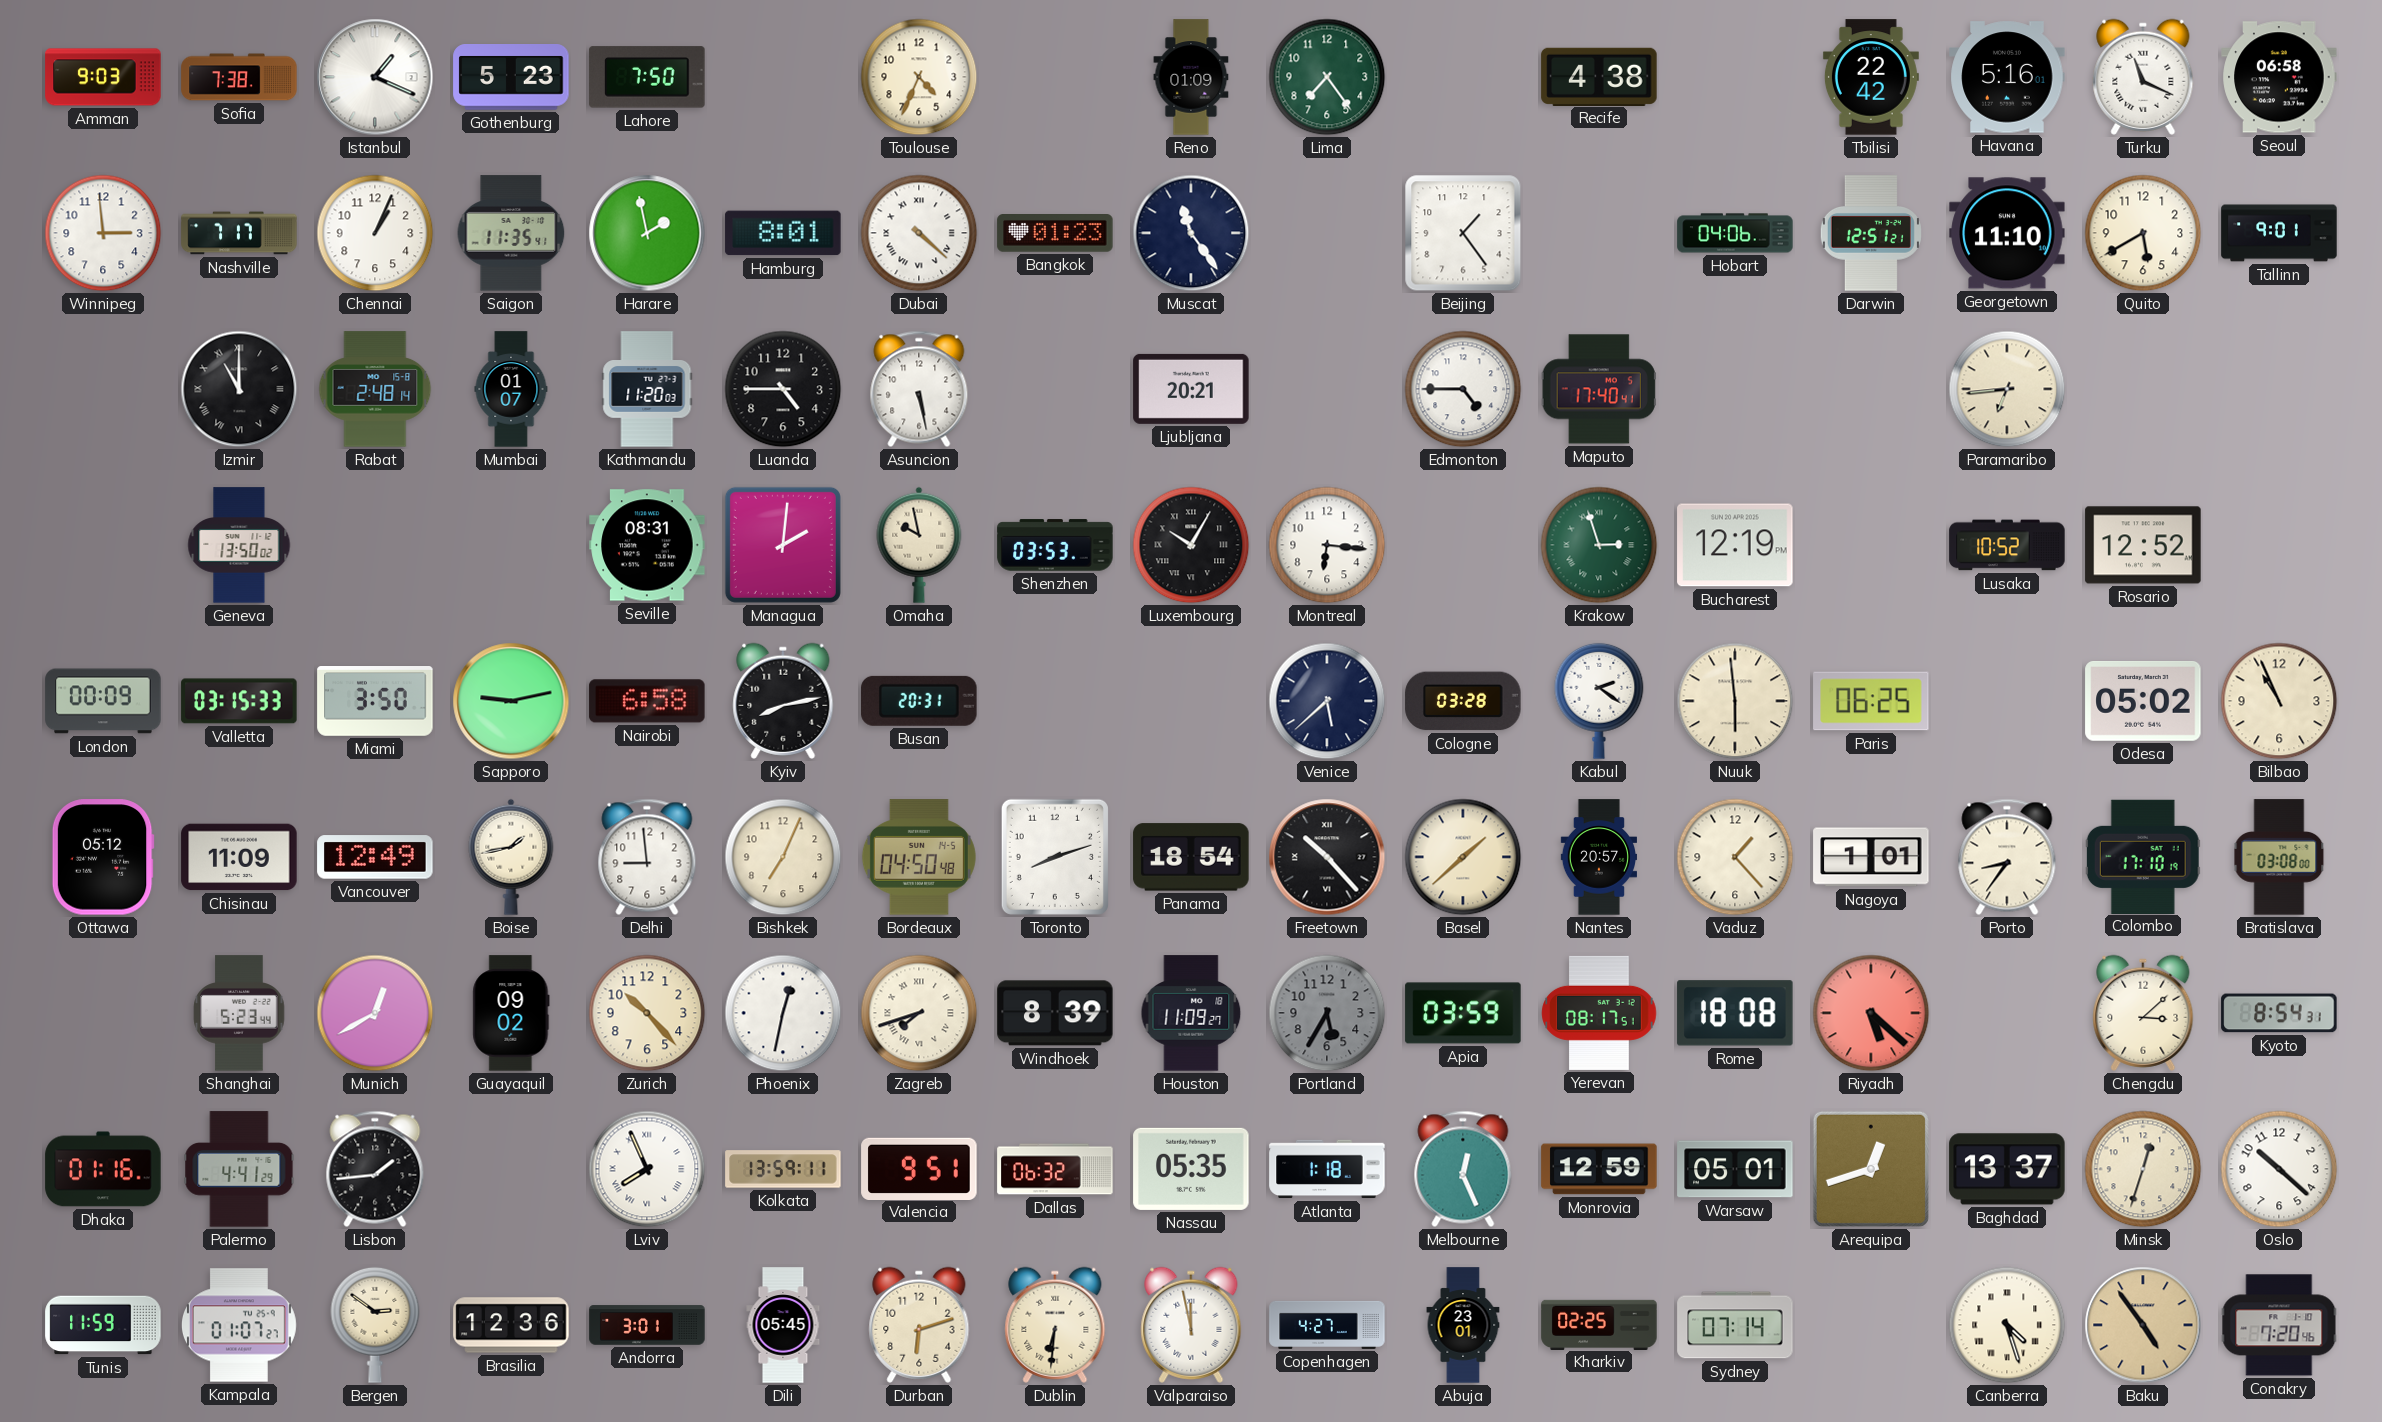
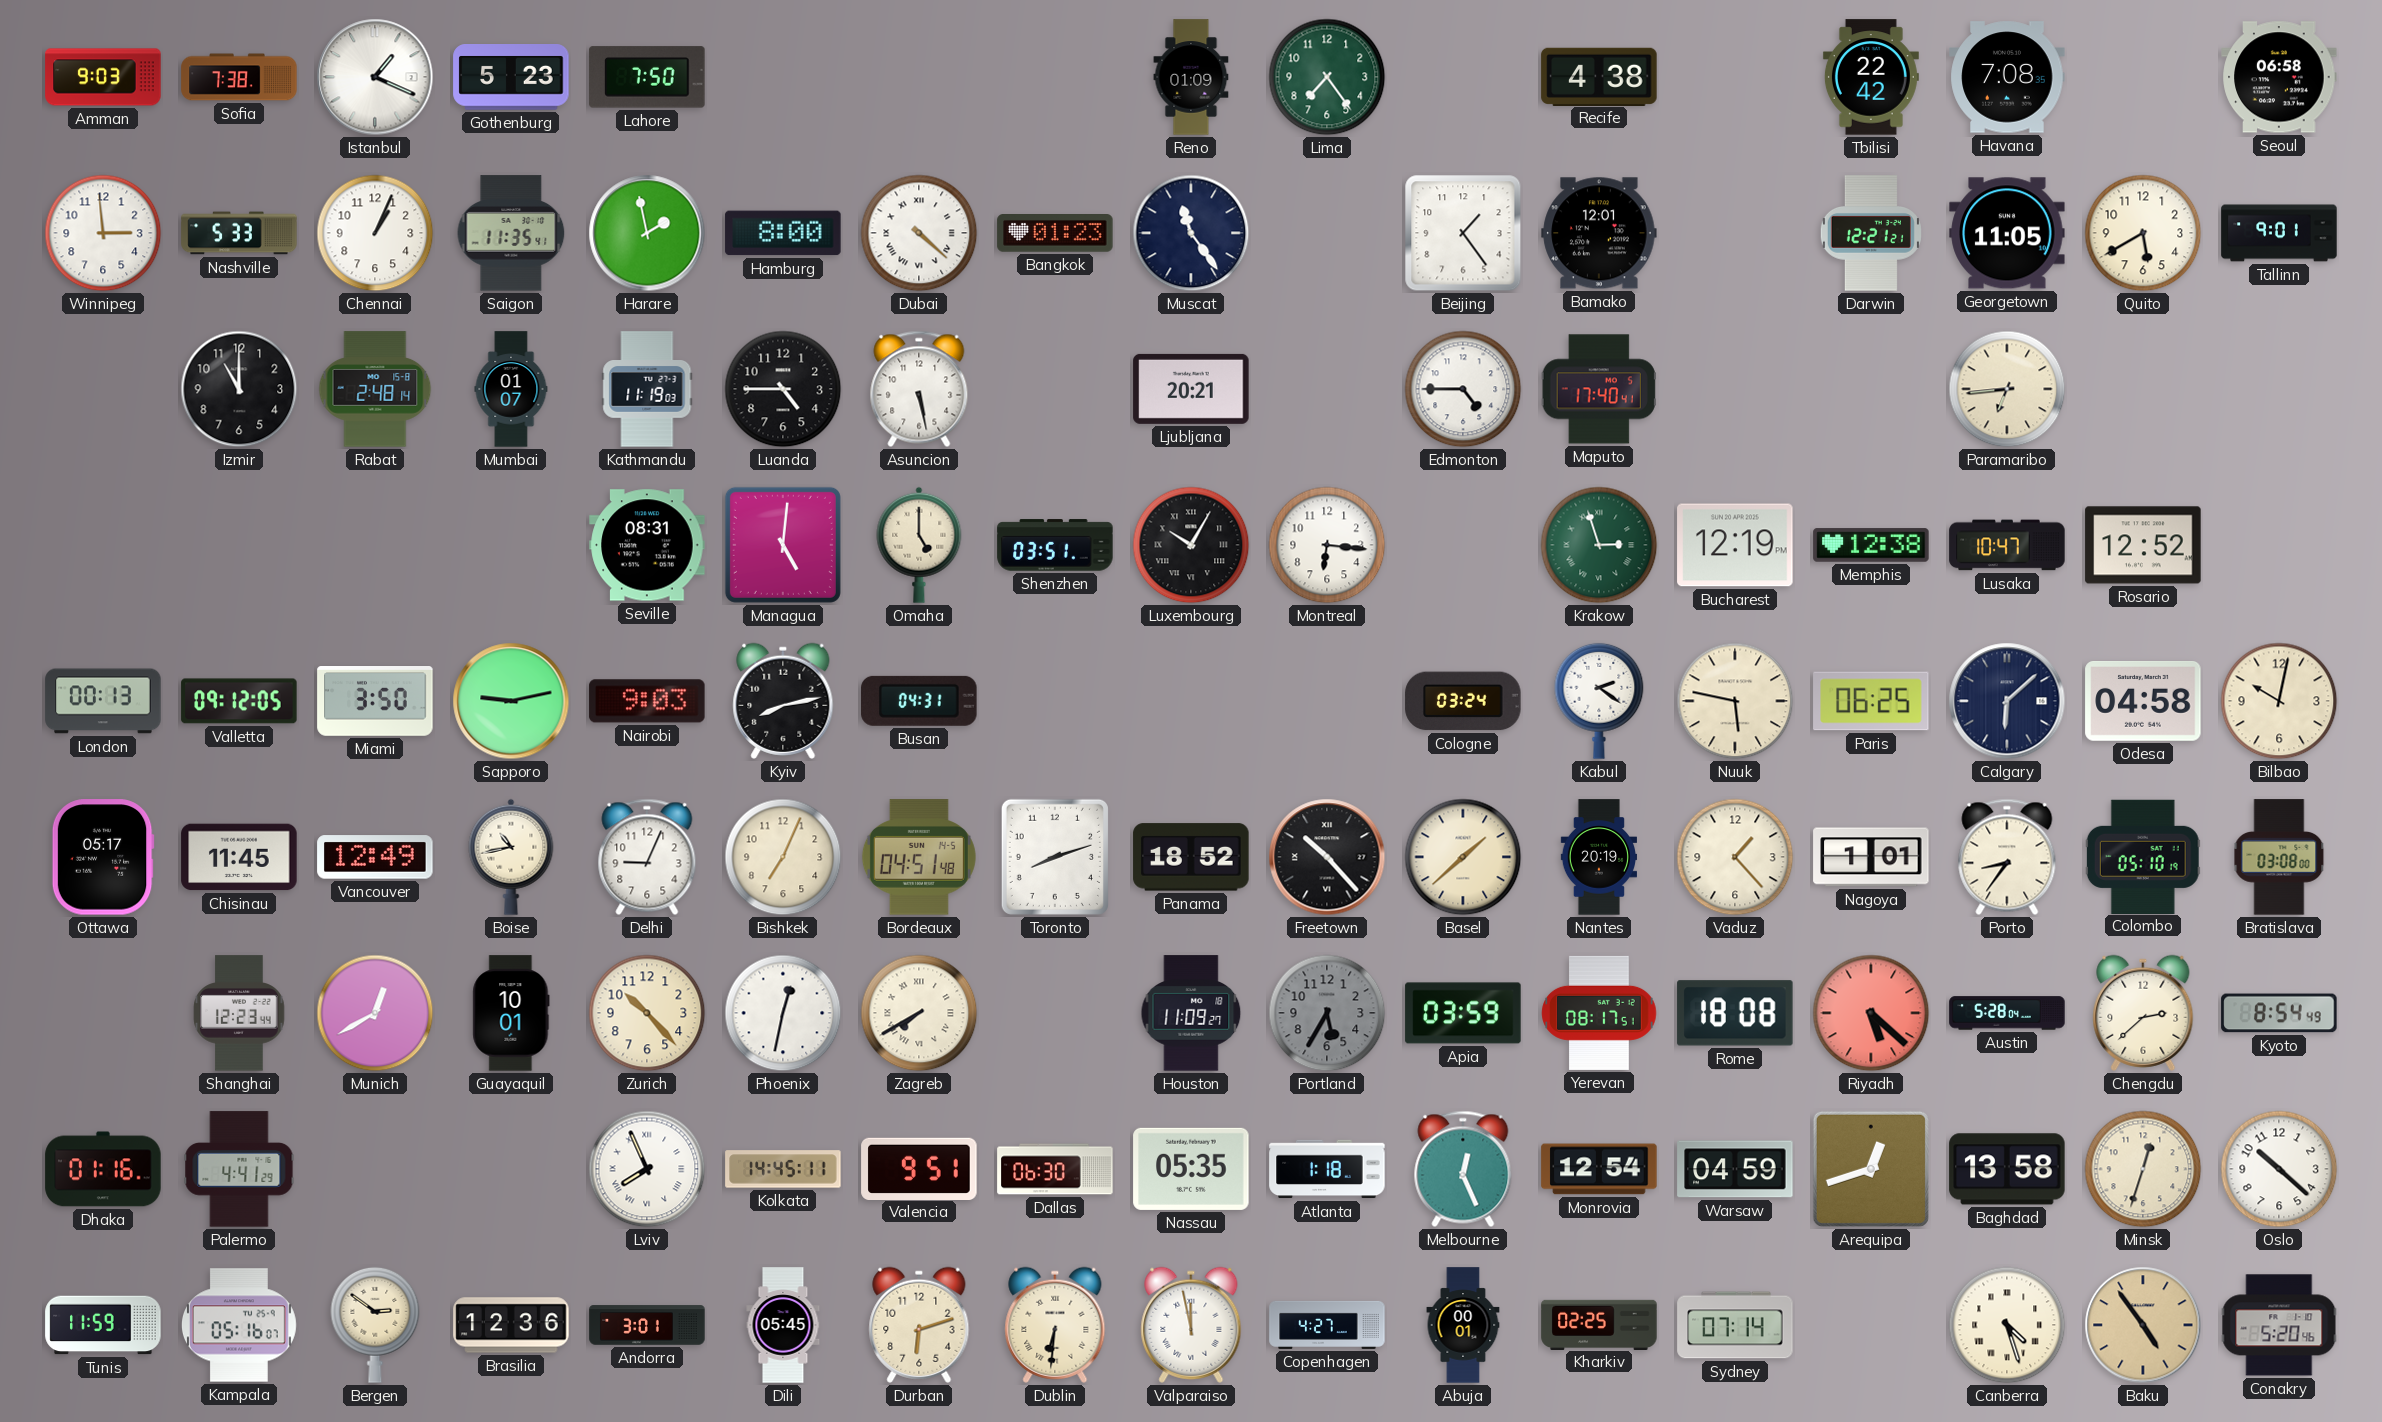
Toulouse: 4:34 -> none (919, 77)
Havana: 5:16 -> 7:08 (2007, 77)
Turku: 11:19 -> none (2143, 77)
Nashville: 7:17 -> 5:33 (239, 233)
Hamburg: 8:01 -> 8:00 (783, 233)
Bamako: none -> 12:01 (1599, 233)
Hobart: 04:06 -> none (1735, 233)
Darwin: 12:51 -> 12:21 (1871, 233)
Georgetown: 11:10 -> 11:05 (2007, 233)
Izmir numerals: Roman -> Arabic (239, 389)
Kathmandu: 11:20 -> 11:19 (647, 389)
Geneva: 13:50 -> none (239, 545)
Managua: 2:01 -> 5:01 (783, 545)
Omaha: 9:58 -> 5:00 (919, 545)
Shenzhen: 03:53 -> 03:51 (1055, 545)
Memphis: none -> 12:38 (1871, 545)
Lusaka: 10:52 -> 10:47 (2007, 545)
London: 00:09 -> 00:13 (103, 701)
Valletta: 03:15 -> 09:12 (239, 701)
Nairobi: 6:58 -> 9:03 (647, 701)
Busan: 20:31 -> 04:31 (919, 701)
Venice: 5:38 -> none (1327, 701)
Cologne: 03:28 -> 03:24 (1463, 701)
Nuuk: 5:59 -> 5:47 (1735, 701)
Calgary: none -> 6:08 (2007, 701)
Odesa: 05:02 -> 04:58 (2143, 702)
Bilbao: 10:56 -> 10:02 (2279, 701)
Ottawa: 05:12 -> 05:17 (103, 857)
Chisinau: 11:09 -> 11:45 (239, 857)
Boise: 1:43 -> 10:43 (511, 857)
Delhi: 8:59 -> 9:04 (647, 857)
Bordeaux: 04:50 -> 04:51 (919, 857)
Panama: 18:54 -> 18:52 (1191, 857)
Nantes: 20:57 -> 20:19 (1598, 857)
Colombo: 17:10 -> 05:10 (2143, 856)
Shanghai: 5:23 -> 12:23 (239, 1013)
Guayaquil: 09:02 -> 10:01 (511, 1013)
Zagreb: 7:42 -> 7:40 (919, 1013)
Windhoek: 8:39 -> none (1055, 1013)
Austin: none -> 5:28 (2007, 1013)
Chengdu: 3:08 -> 2:38 (2143, 1013)
Kyoto: 8:54:31 -> 8:54:49 (2279, 1013)
Lisbon: 1:44 -> none (375, 1169)
Kolkata: 13:59 -> 14:45 (783, 1169)
Dallas: 06:32 -> 06:30 (1055, 1169)
Monrovia: 12:59 -> 12:54 (1599, 1169)
Warsaw: 05:01 -> 04:59 (1735, 1169)
Baghdad: 13:37 -> 13:58 (2007, 1169)
Kampala: 01:07 -> 05:16 (239, 1325)
Abuja: 23:01 -> 00:01 (1463, 1325)
Conakry: 7:20 -> 5:20 (2279, 1325)
